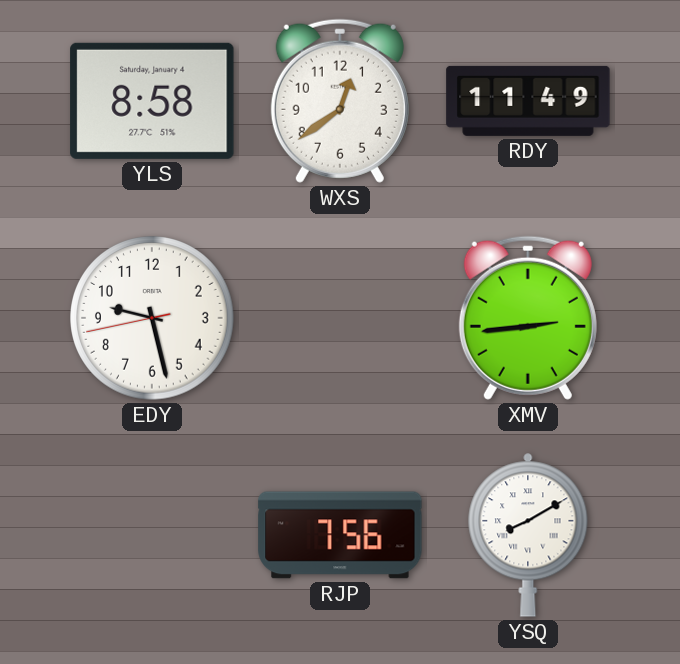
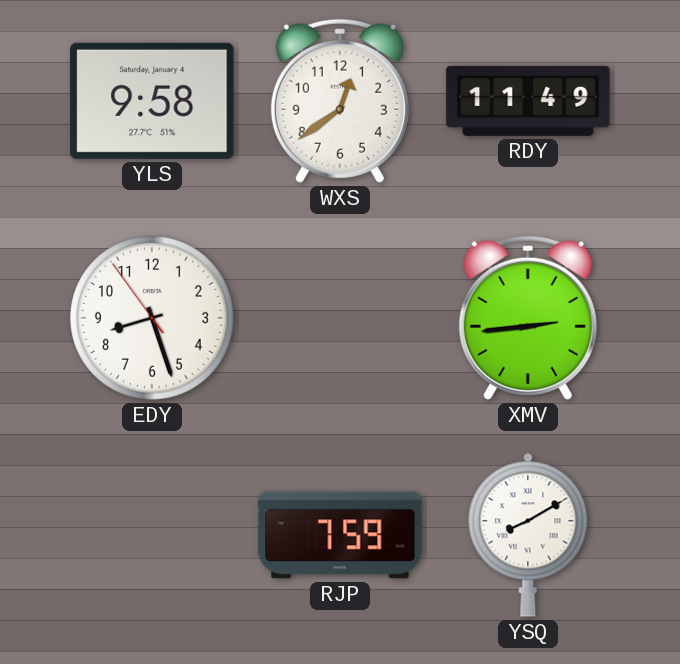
YLS: 8:58 -> 9:58 (152, 101)
EDY: 9:27 -> 8:26 (152, 318)
RJP: 7:56 -> 7:59 (340, 535)
